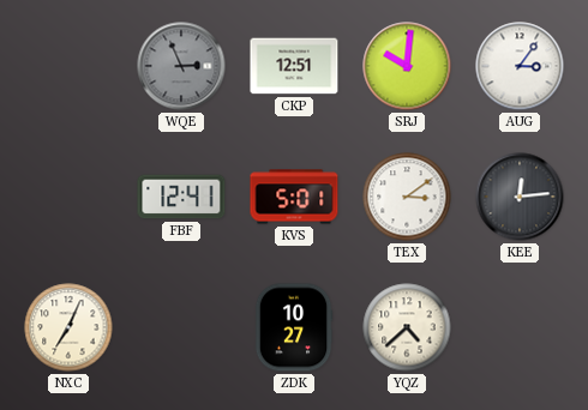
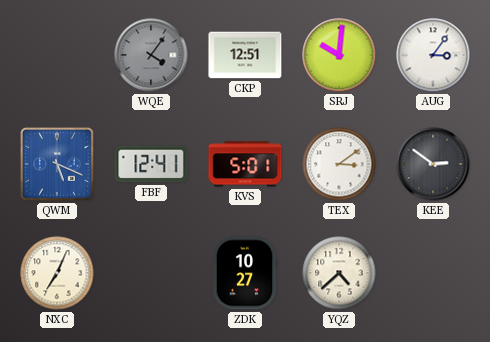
WQE: 2:56 -> 4:06 (151, 55)
QWM: none -> 5:19 (57, 164)
KEE: 12:14 -> 2:51 (433, 164)
